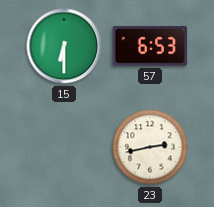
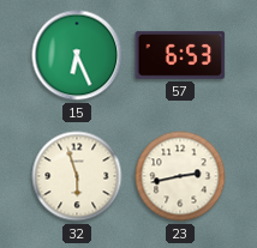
15: 6:30 -> 6:26 (77, 55)
32: none -> 5:57 (77, 176)
